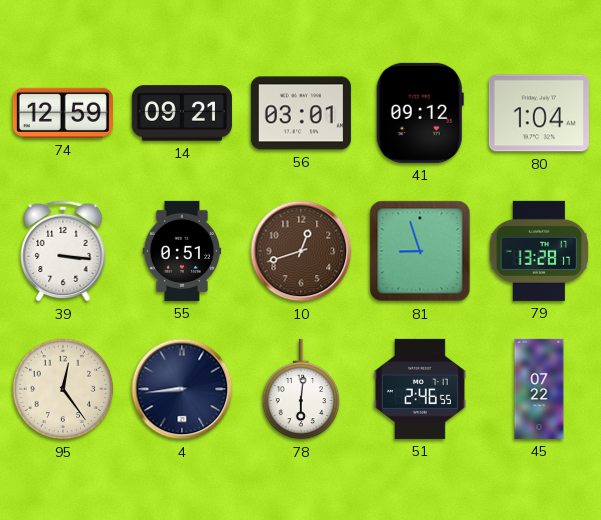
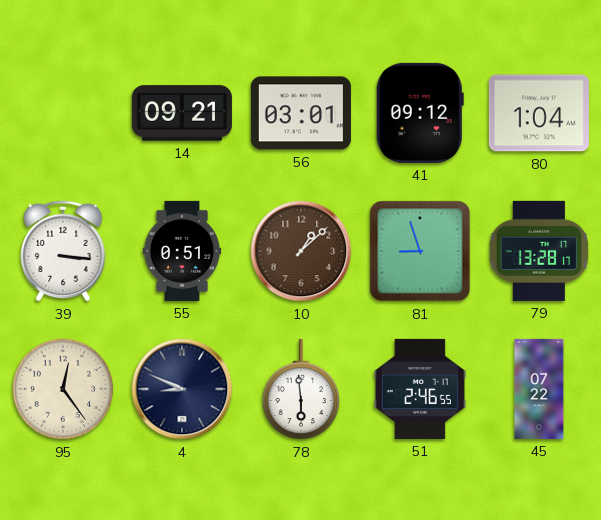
74: 12:59 -> none (63, 113)
10: 12:42 -> 1:08 (301, 251)
4: 8:44 -> 8:49 (182, 389)
78: 6:01 -> 5:59 (300, 389)
